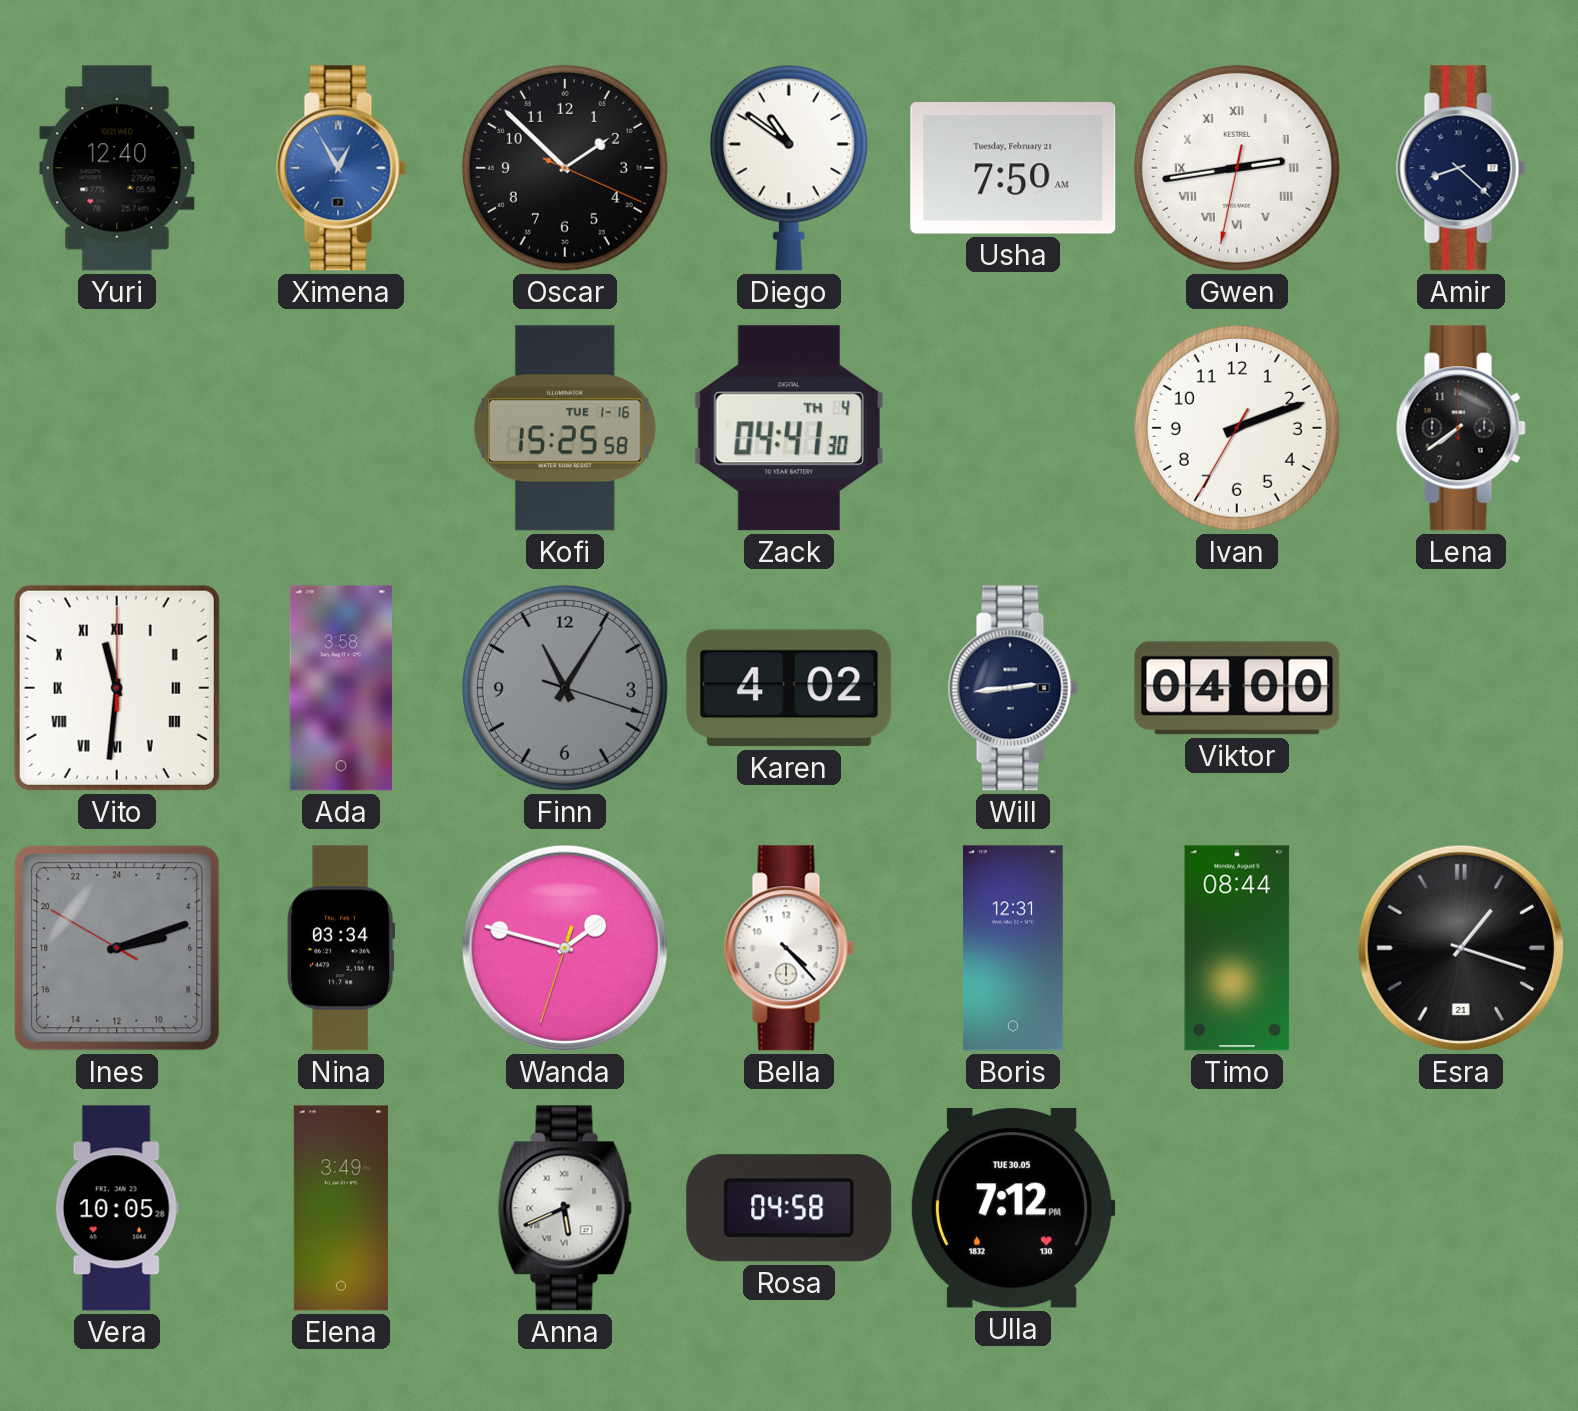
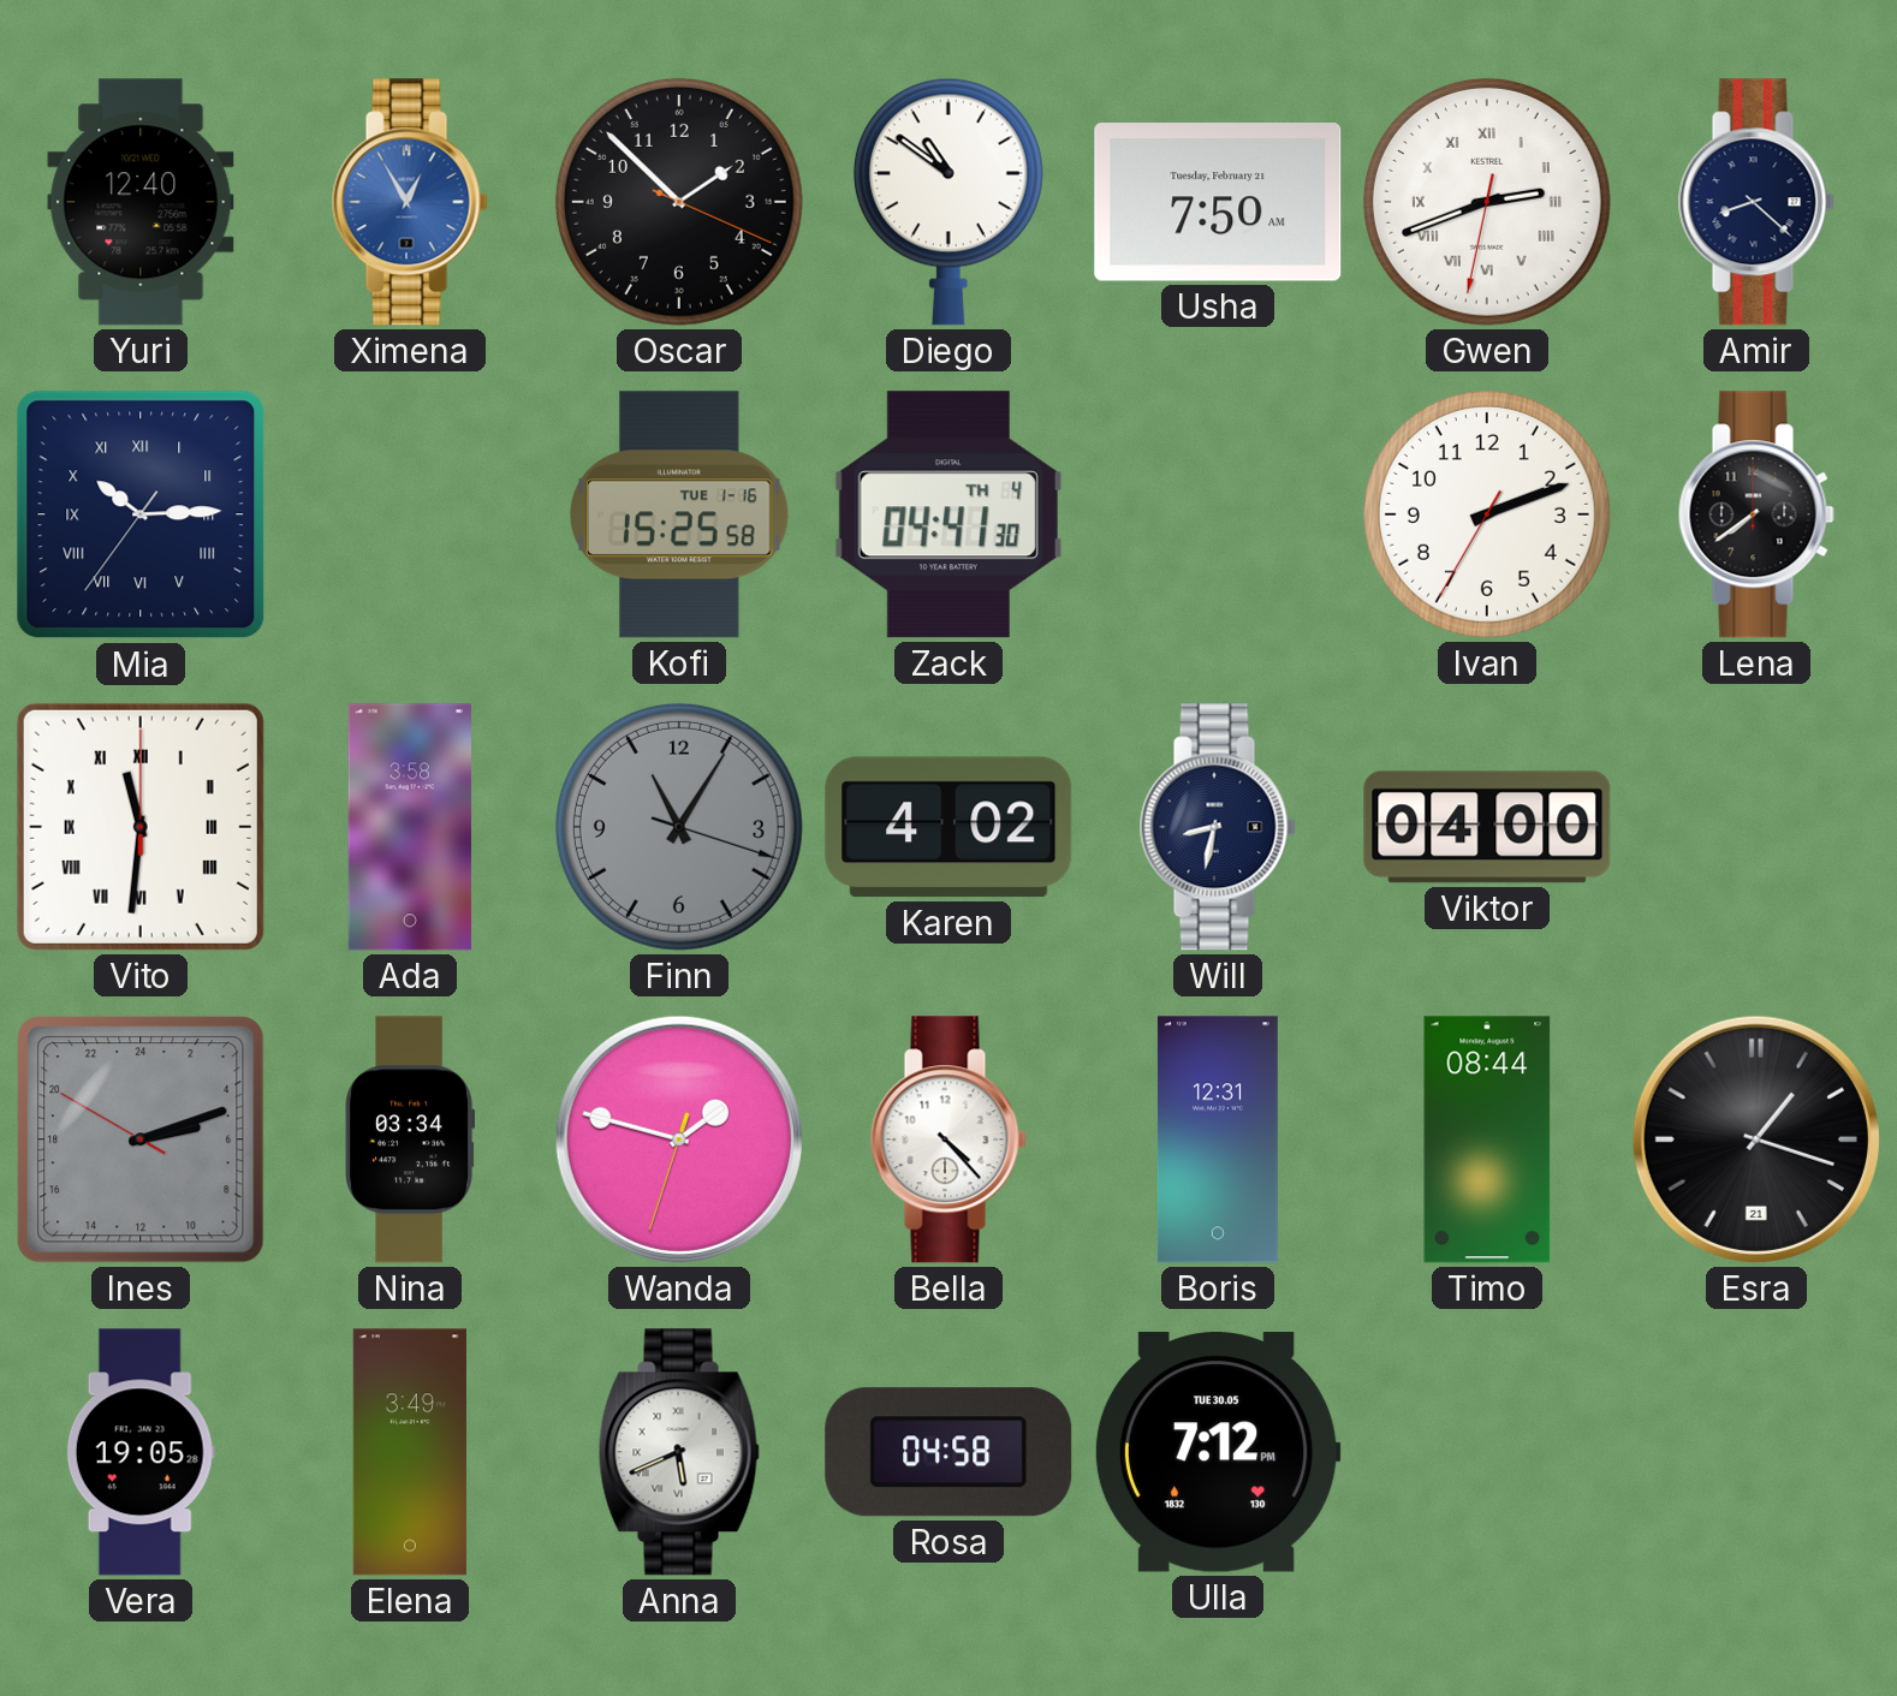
Gwen: 2:43 -> 2:41 (1487, 202)
Mia: none -> 10:14 (141, 514)
Will: 2:44 -> 8:32 (1218, 827)
Vera: 10:05 -> 19:05 (141, 1452)
